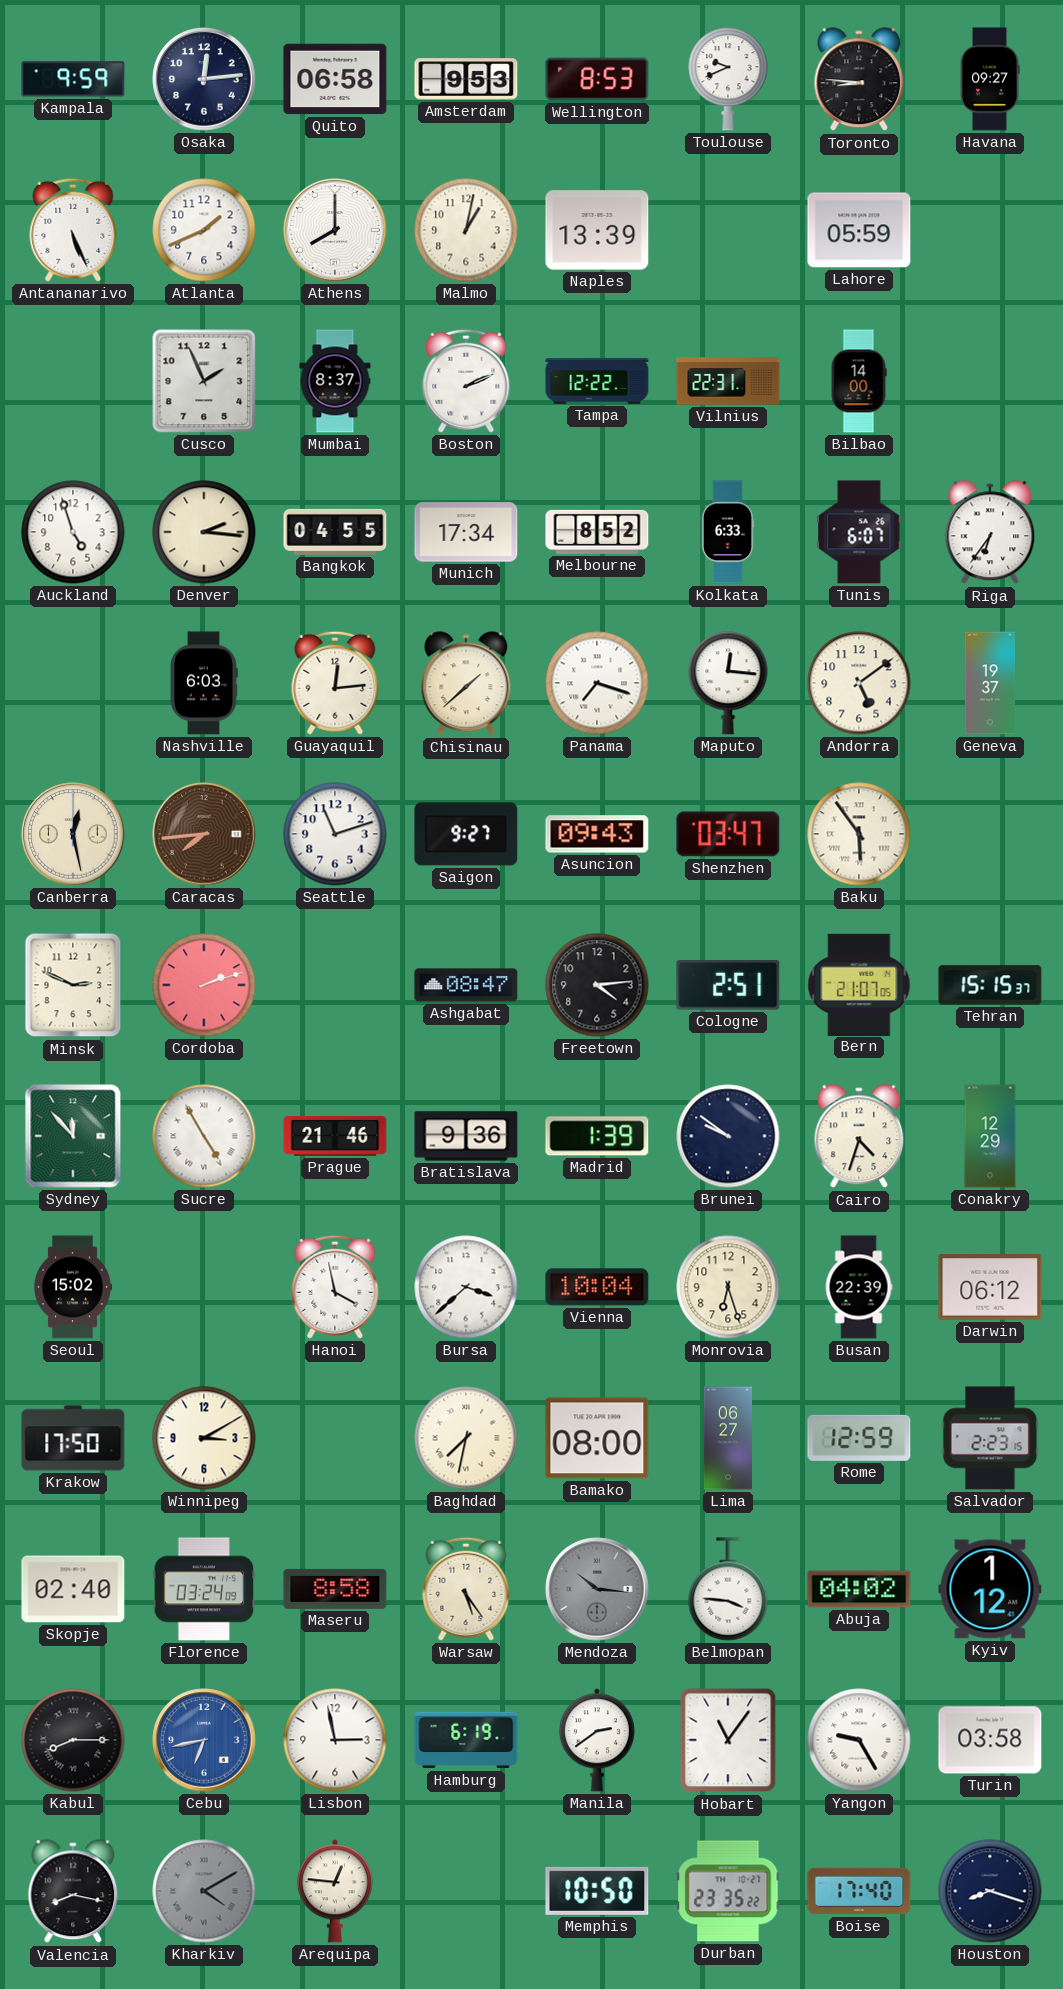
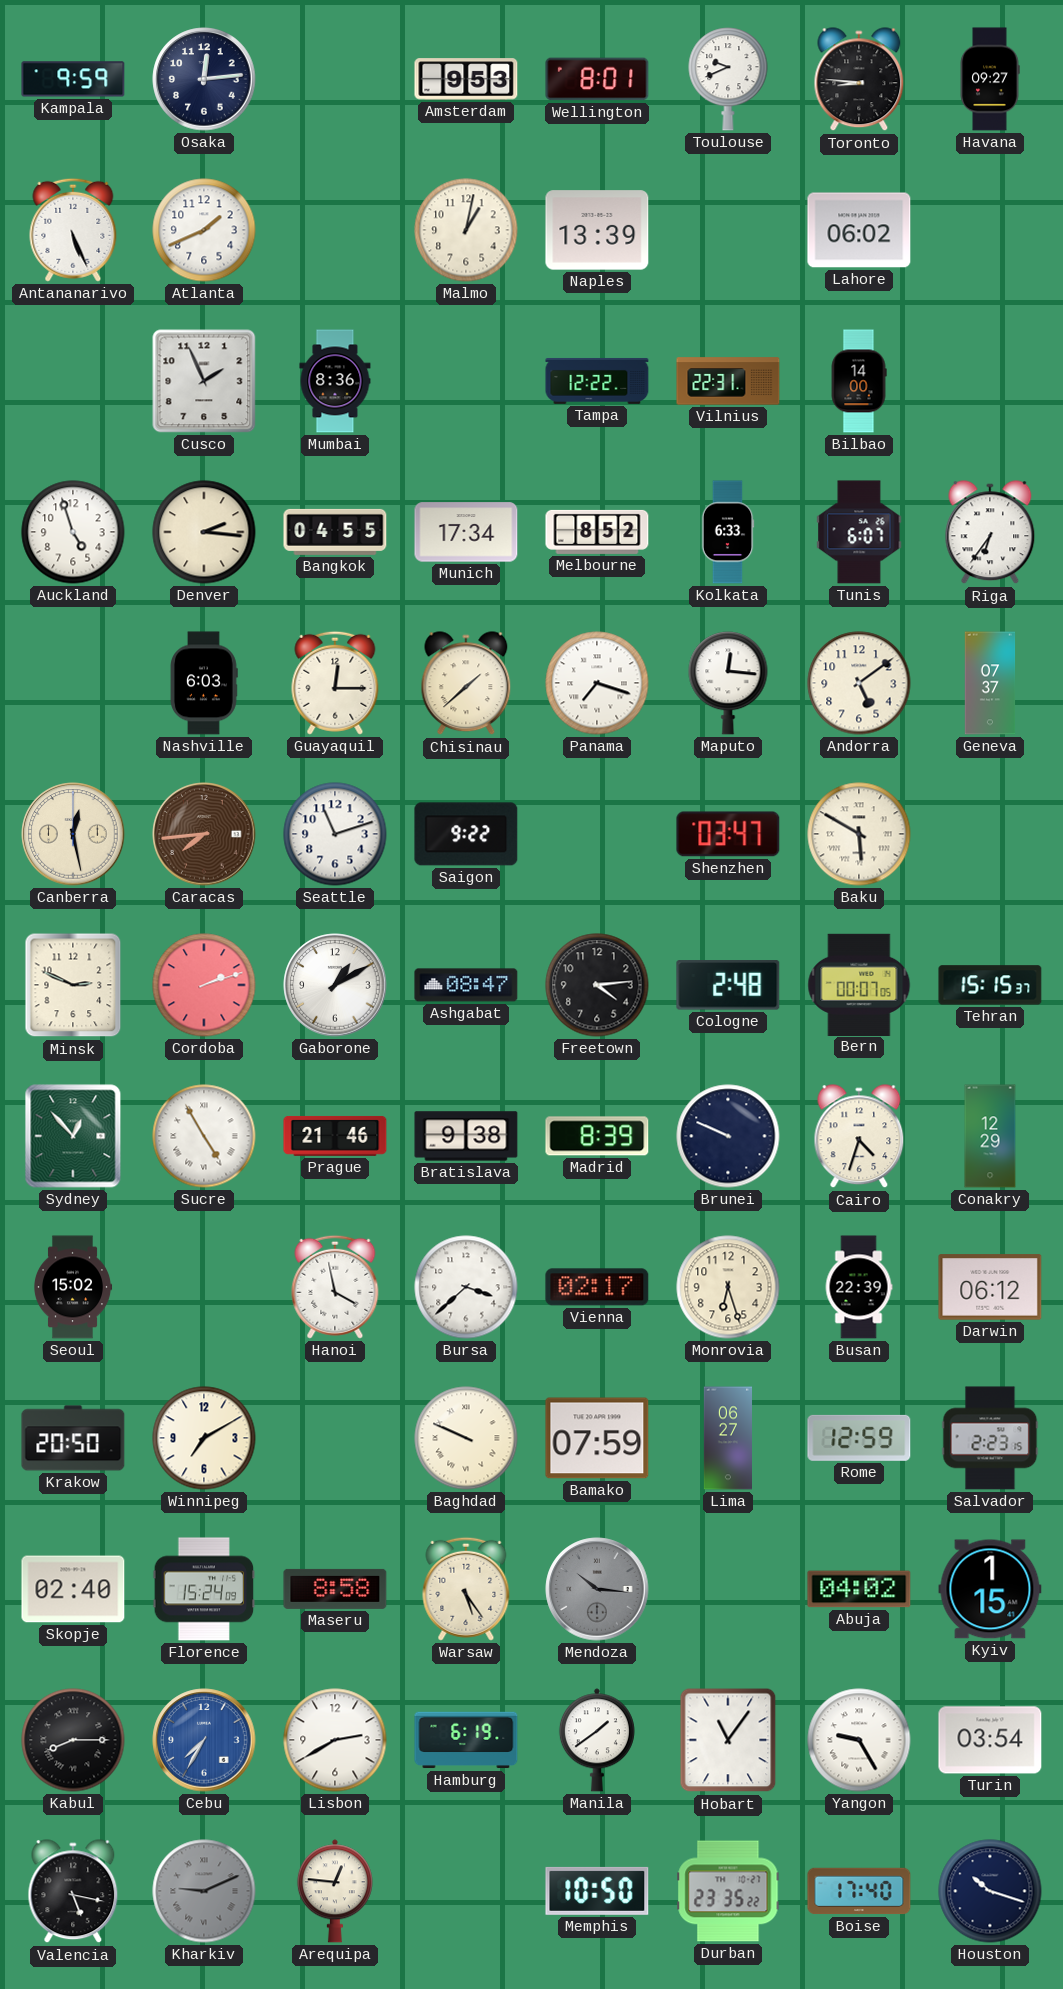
Quito: 06:58 -> none (335, 79)
Wellington: 8:53 -> 8:01 (597, 79)
Athens: 8:00 -> none (335, 230)
Lahore: 05:59 -> 06:02 (859, 230)
Mumbai: 8:37 -> 8:36 (335, 381)
Boston: 2:11 -> none (466, 381)
Guayaquil: 12:14 -> 12:15 (335, 683)
Geneva: 19:37 -> 07:37 (990, 683)
Saigon: 9:27 -> 9:22 (466, 834)
Asuncion: 09:43 -> none (597, 834)
Baku: 5:54 -> 5:50 (859, 834)
Gaborone: none -> 1:10 (335, 985)
Cologne: 2:51 -> 2:48 (728, 985)
Bern: 21:07 -> 00:07 (859, 984)
Sydney: 11:53 -> 12:53 (73, 1136)
Bratislava: 9:36 -> 9:38 (466, 1136)
Madrid: 1:39 -> 8:39 (597, 1136)
Brunei: 9:51 -> 9:49 (728, 1136)
Vienna: 10:04 -> 02:17 (597, 1287)
Krakow: 17:50 -> 20:50 (73, 1438)
Winnipeg: 3:10 -> 7:10 (204, 1438)
Baghdad: 7:32 -> 9:49 (466, 1438)
Bamako: 08:00 -> 07:59 (597, 1438)
Florence: 03:24 -> 15:24 (204, 1589)
Belmopan: 3:46 -> none (728, 1589)
Kyiv: 1:12 -> 1:15 (990, 1589)
Cebu: 6:43 -> 7:35 (204, 1740)
Lisbon: 2:58 -> 2:40 (335, 1740)
Manila: 2:39 -> 1:39 (597, 1740)
Turin: 03:58 -> 03:54 (990, 1740)
Valencia: 8:17 -> 5:17 (73, 1892)
Kharkiv: 4:10 -> 9:11 (204, 1891)
Houston: 8:18 -> 10:18 (990, 1891)
